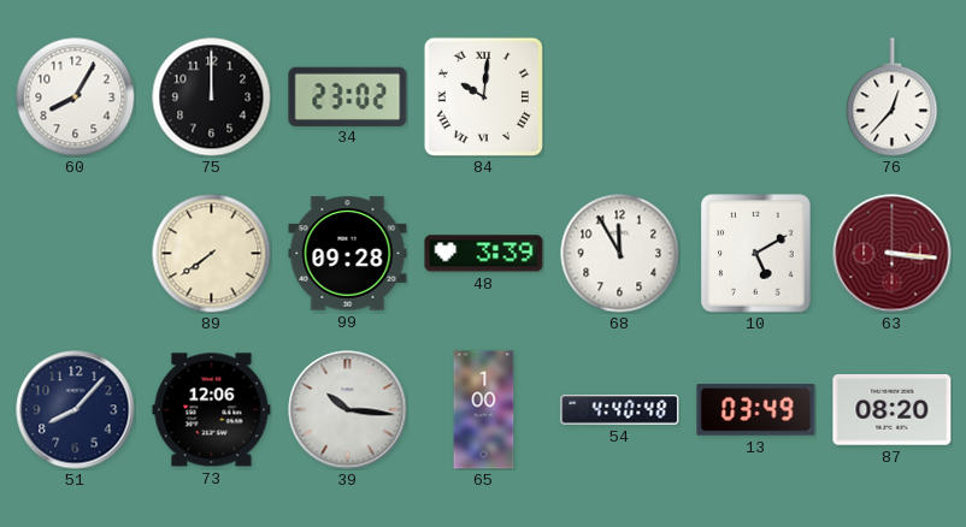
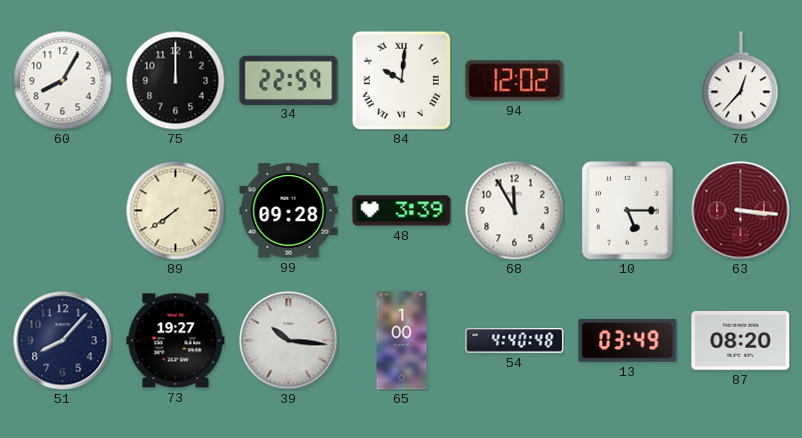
34: 23:02 -> 22:59 (289, 80)
94: none -> 12:02 (515, 81)
10: 5:10 -> 5:15 (628, 211)
73: 12:06 -> 19:27 (176, 341)
